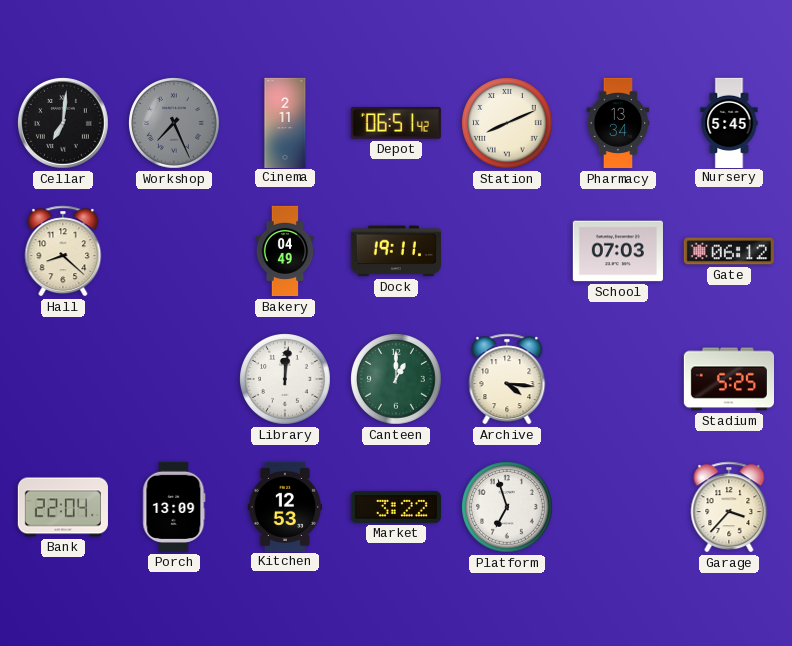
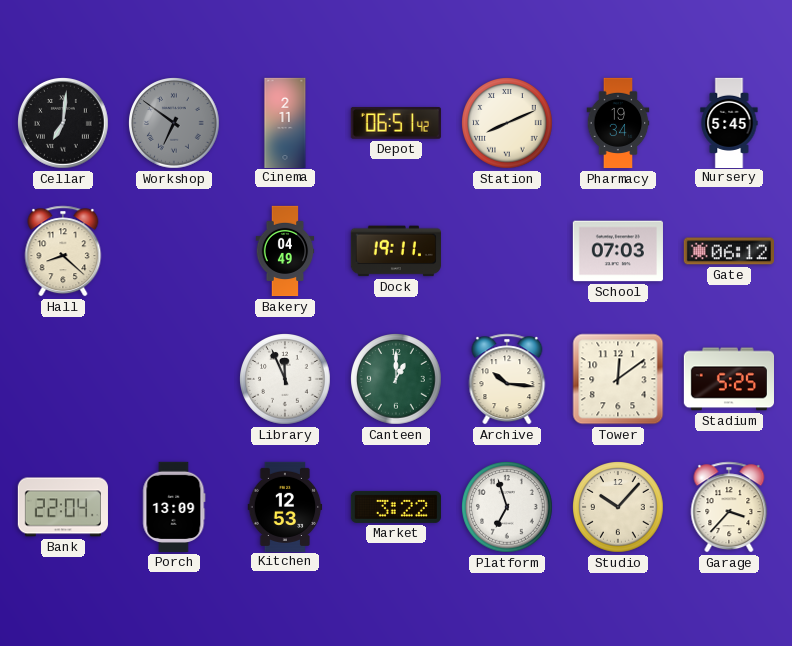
Workshop: 7:26 -> 6:51 (174, 123)
Pharmacy: 13:34 -> 19:34 (618, 123)
Library: 12:01 -> 11:56 (285, 379)
Archive: 4:16 -> 10:16 (507, 379)
Tower: none -> 12:09 (618, 379)
Studio: none -> 10:07 (618, 507)
